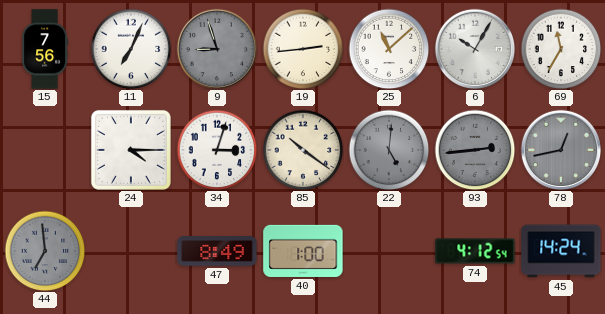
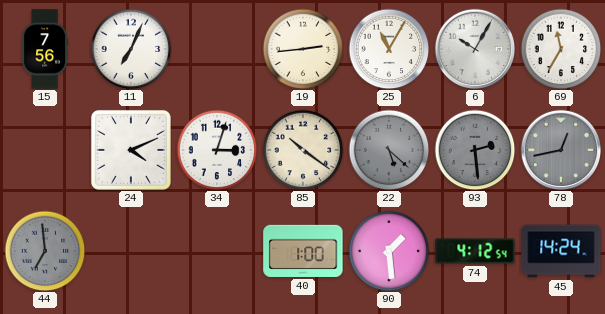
9: 8:57 -> none (216, 48)
25: 11:08 -> 11:05 (389, 49)
24: 4:15 -> 4:11 (131, 150)
22: 5:01 -> 5:22 (389, 150)
93: 2:44 -> 2:29 (475, 150)
47: 8:49 -> none (217, 251)
90: none -> 1:29 (389, 251)
